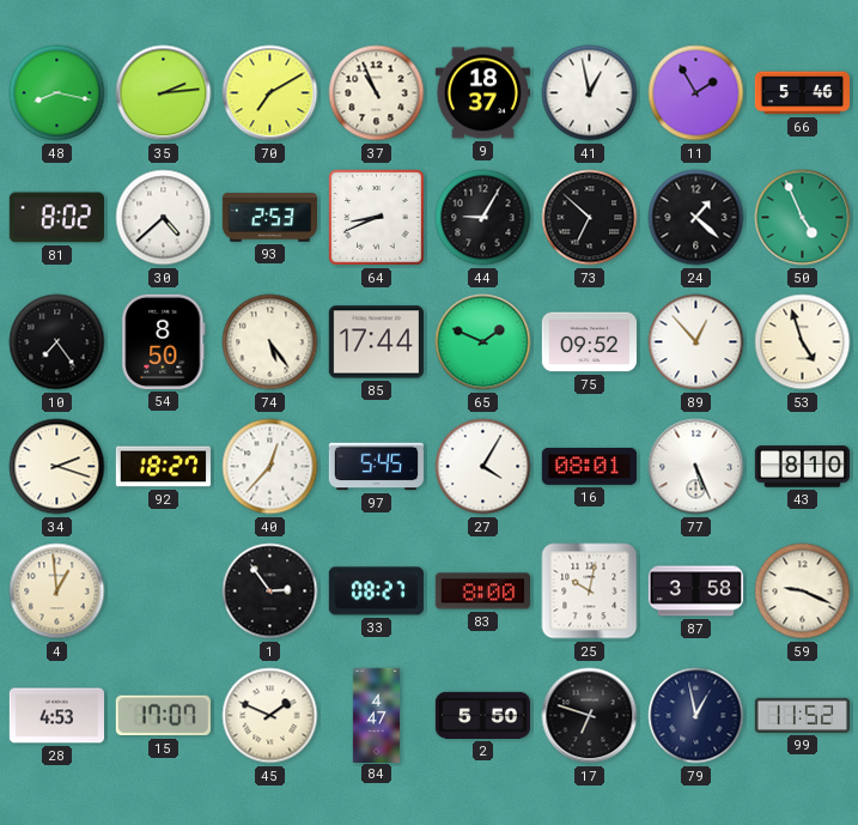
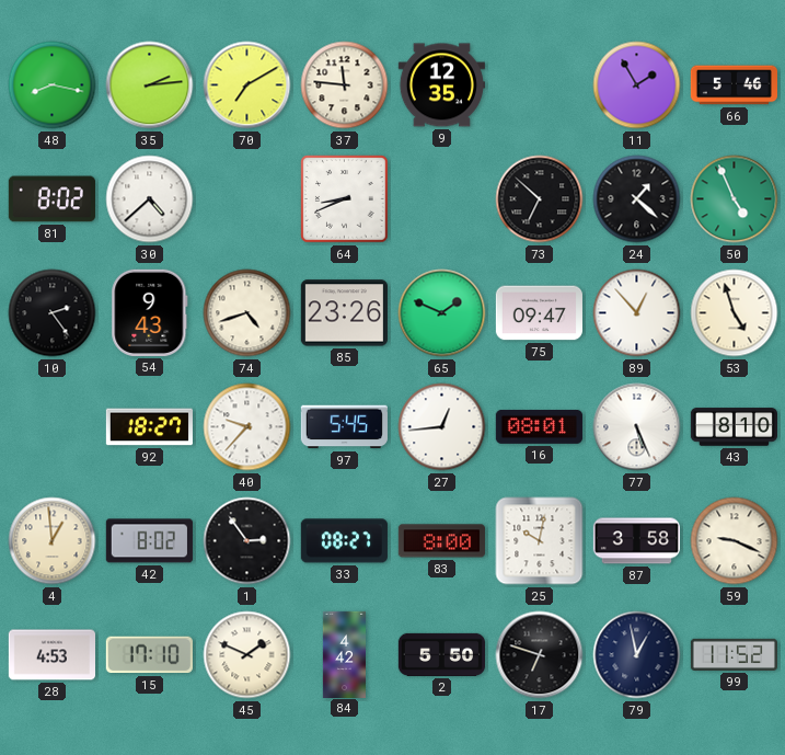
37: 10:56 -> 11:46 (345, 85)
9: 18:37 -> 12:35 (441, 85)
41: 12:58 -> none (590, 93)
93: 2:53 -> none (269, 218)
44: 9:05 -> none (483, 218)
10: 7:24 -> 2:24 (53, 313)
54: 8:50 -> 9:43 (150, 312)
74: 5:24 -> 4:42 (247, 313)
85: 17:44 -> 23:26 (344, 313)
75: 09:52 -> 09:47 (539, 313)
34: 2:18 -> none (57, 467)
40: 12:37 -> 9:37 (247, 427)
27: 4:05 -> 12:44 (442, 427)
42: none -> 8:02 (149, 541)
15: 17:07 -> 17:10 (149, 655)
84: 4:47 -> 4:42 (344, 654)
